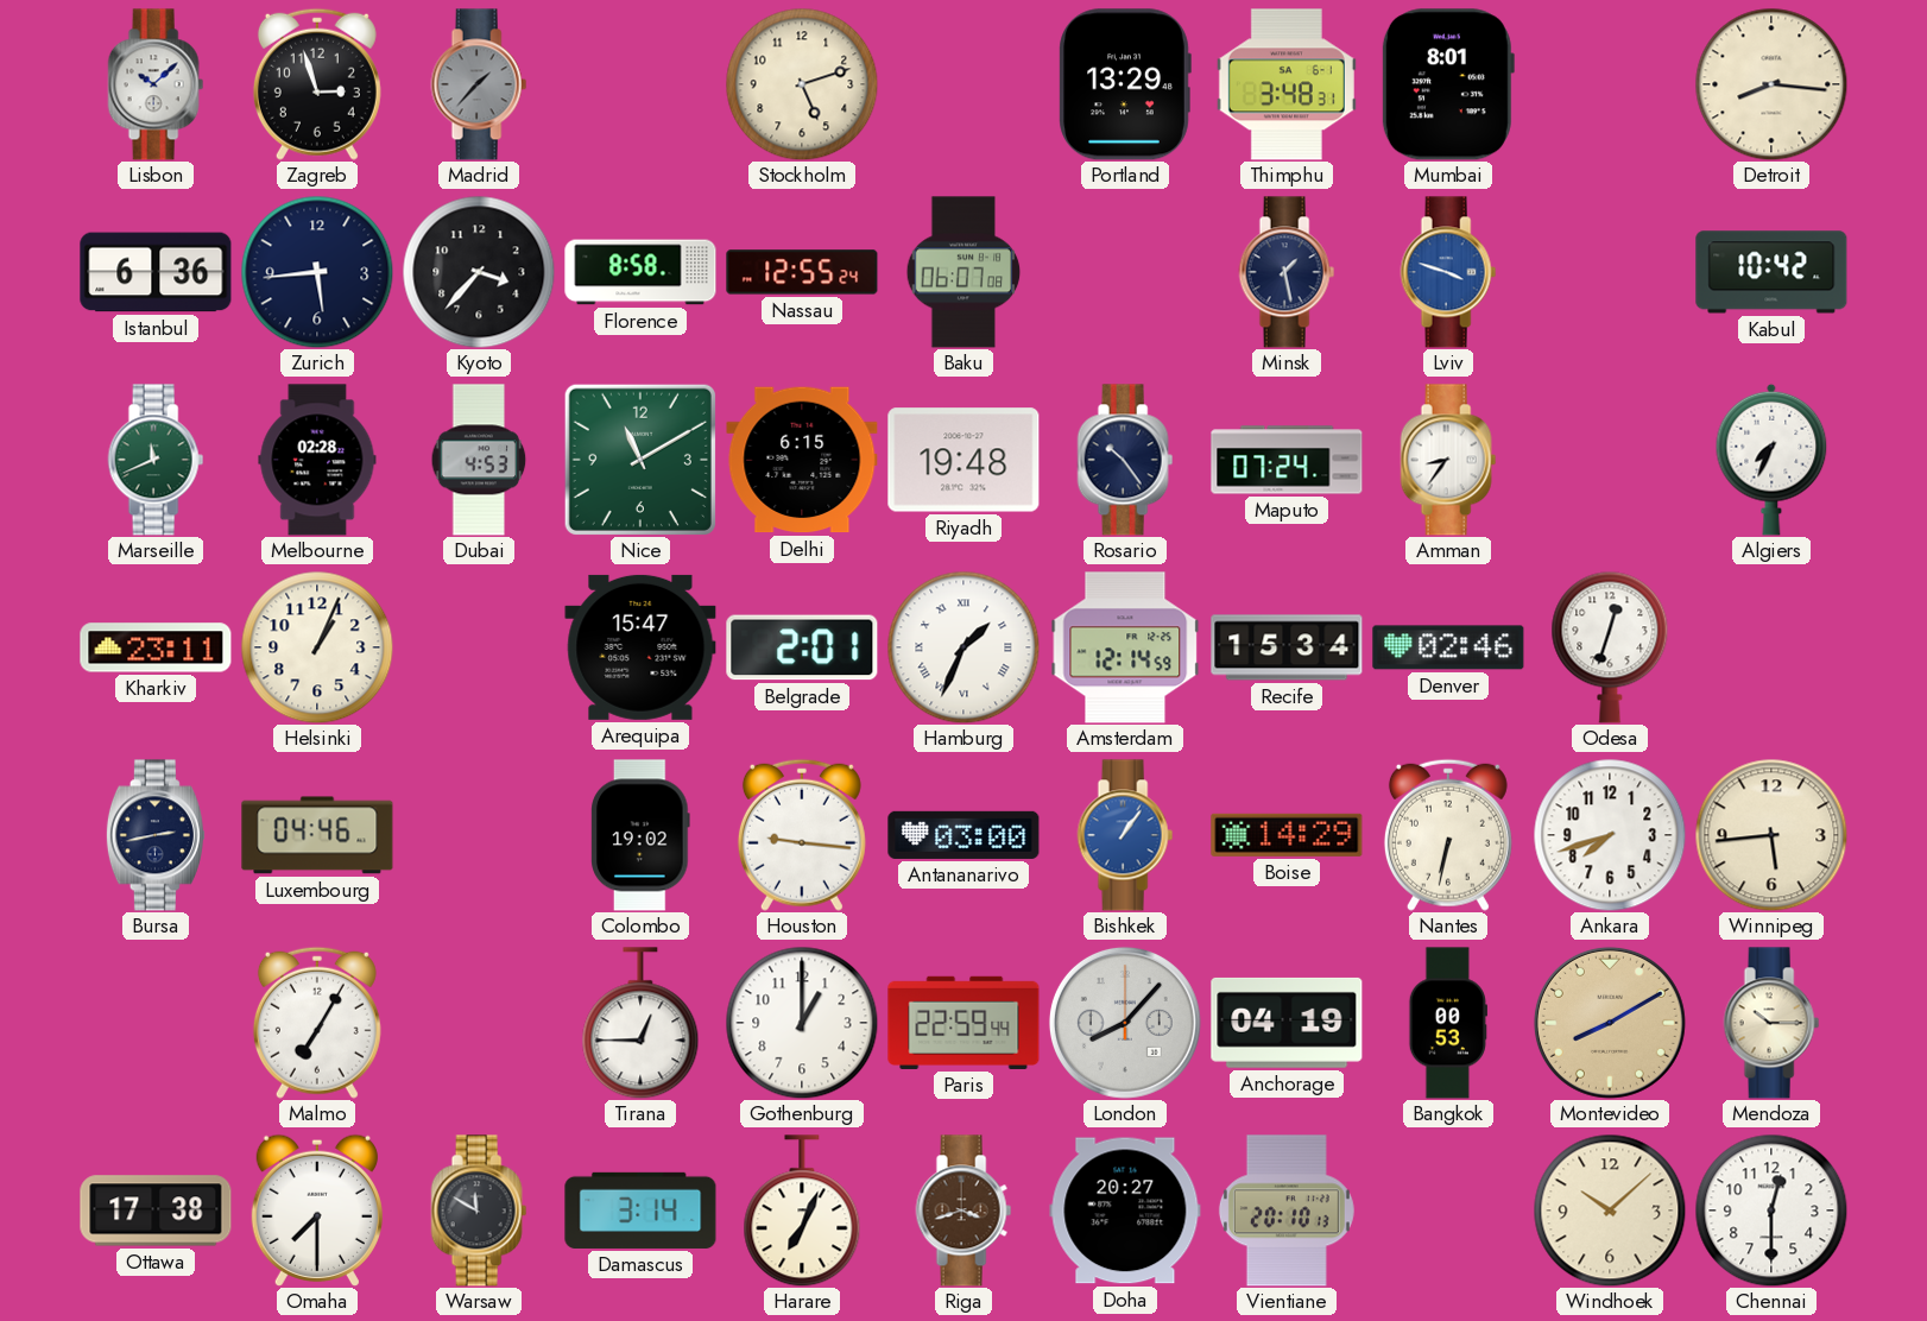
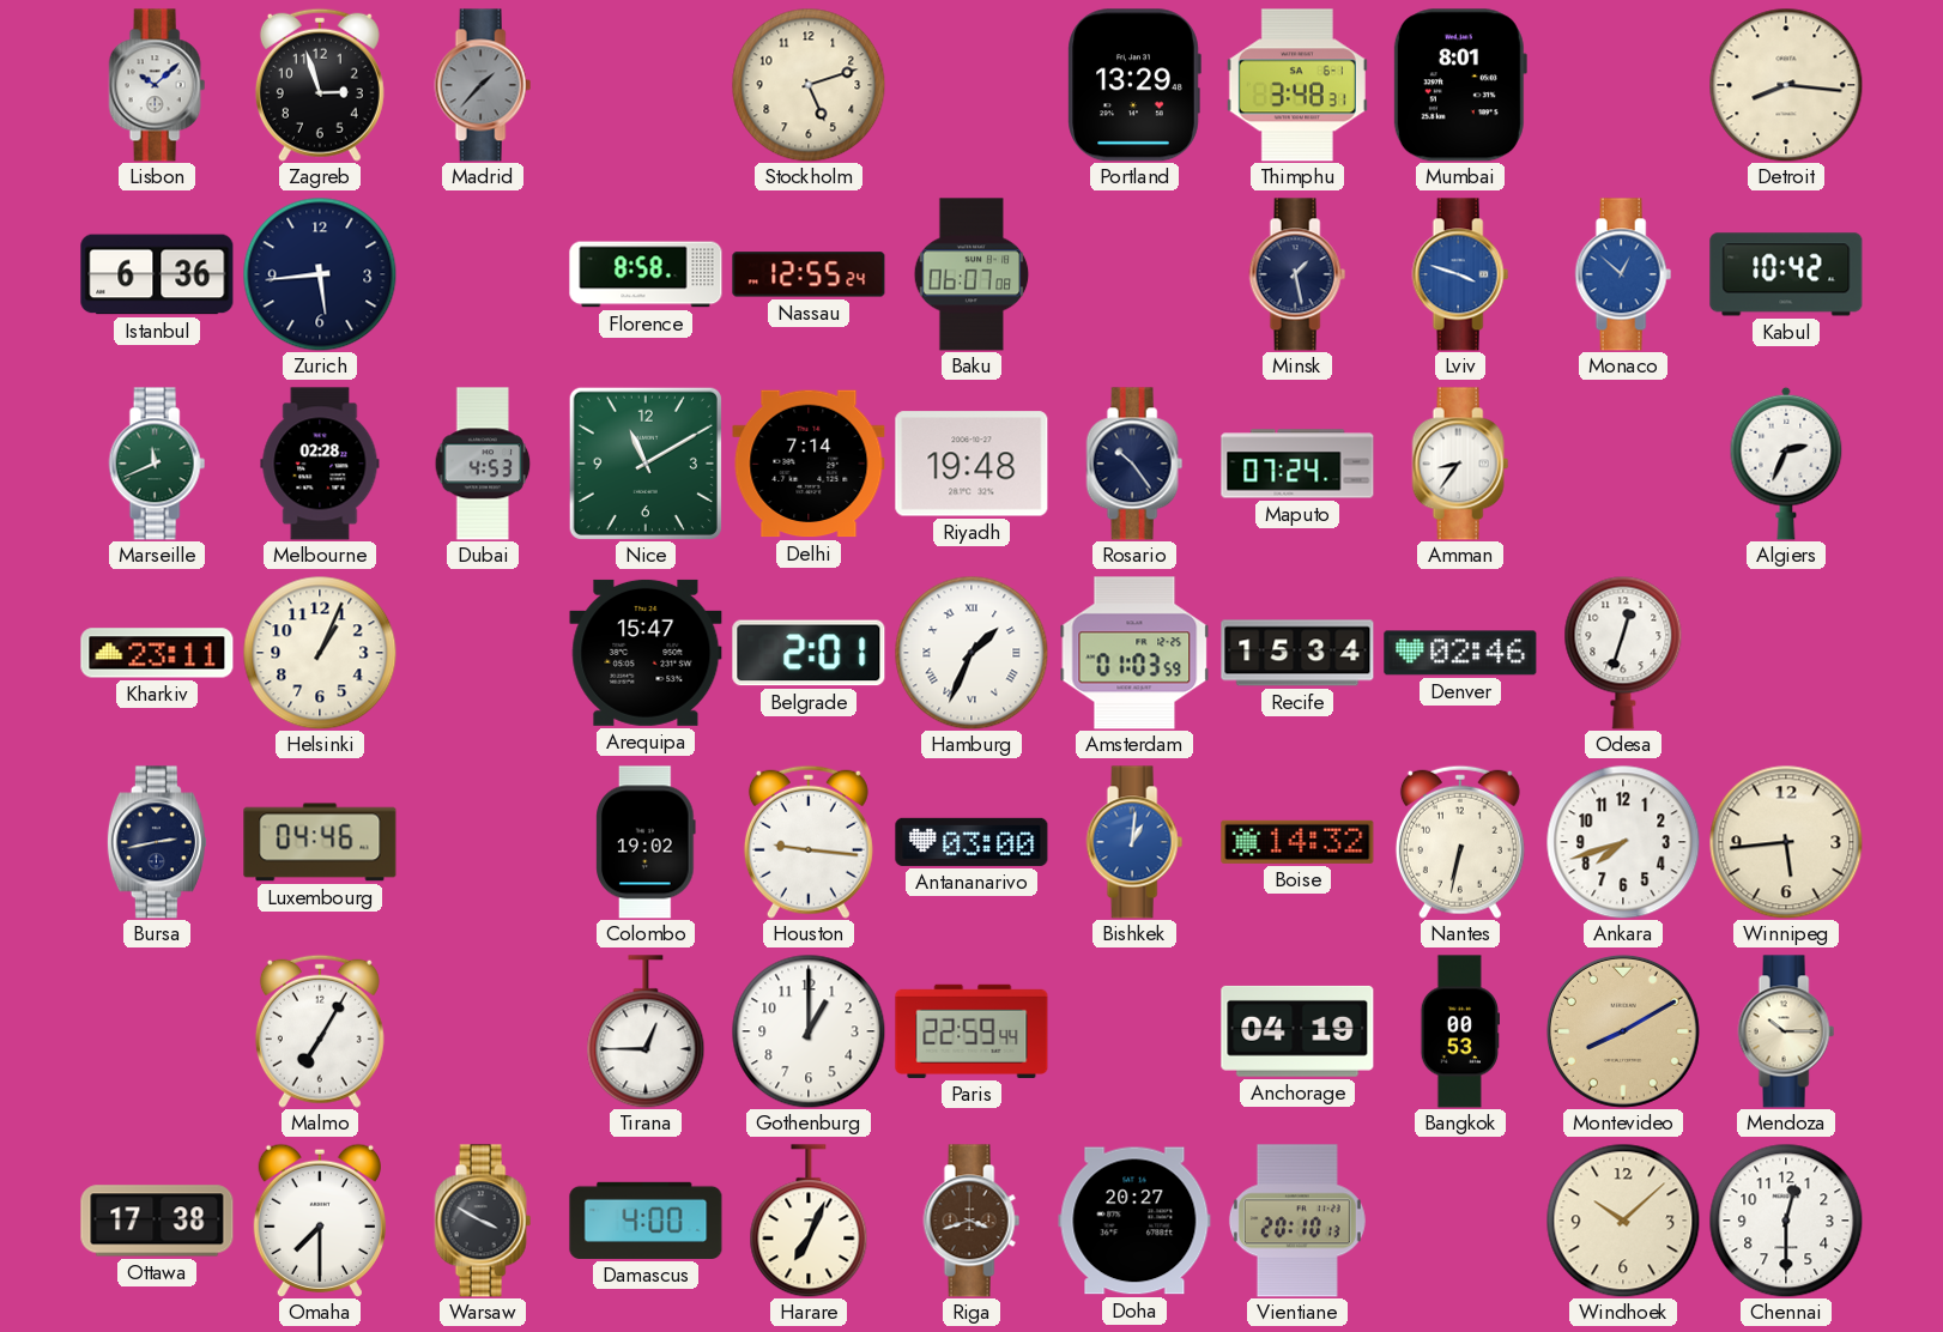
Kyoto: 3:37 -> none (479, 272)
Monaco: none -> 12:52 (1623, 274)
Delhi: 6:15 -> 7:14 (809, 464)
Algiers: 7:34 -> 2:34 (1786, 464)
Amsterdam: 12:14 -> 01:03 (1134, 653)
Bishkek: 1:06 -> 1:01 (1134, 842)
Boise: 14:29 -> 14:32 (1297, 842)
London: 8:07 -> none (1125, 1023)
Warsaw: 11:50 -> 3:50 (483, 1221)
Damascus: 3:14 -> 4:00 (646, 1221)
